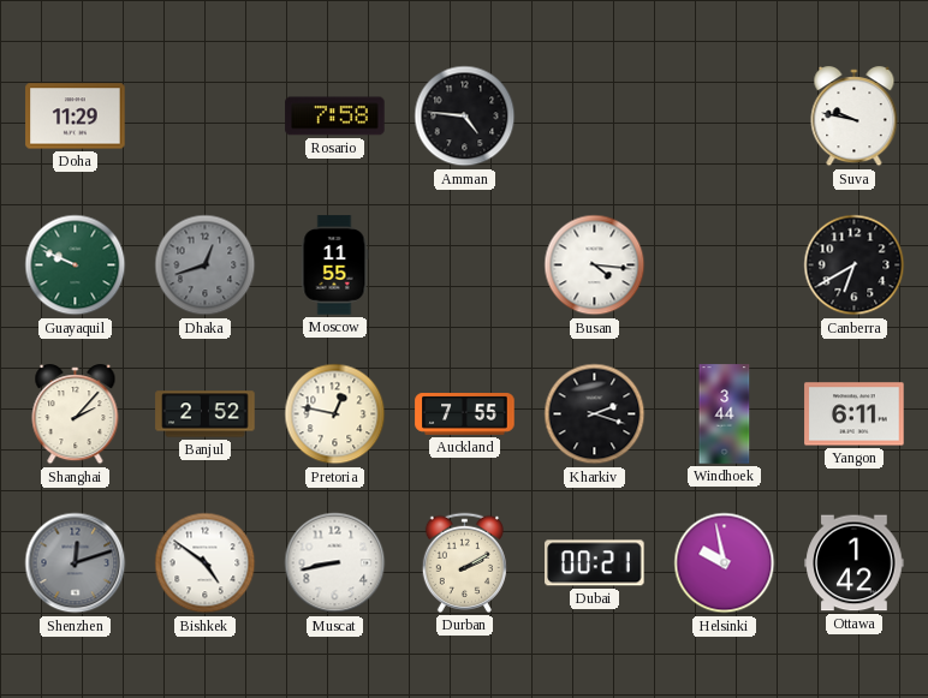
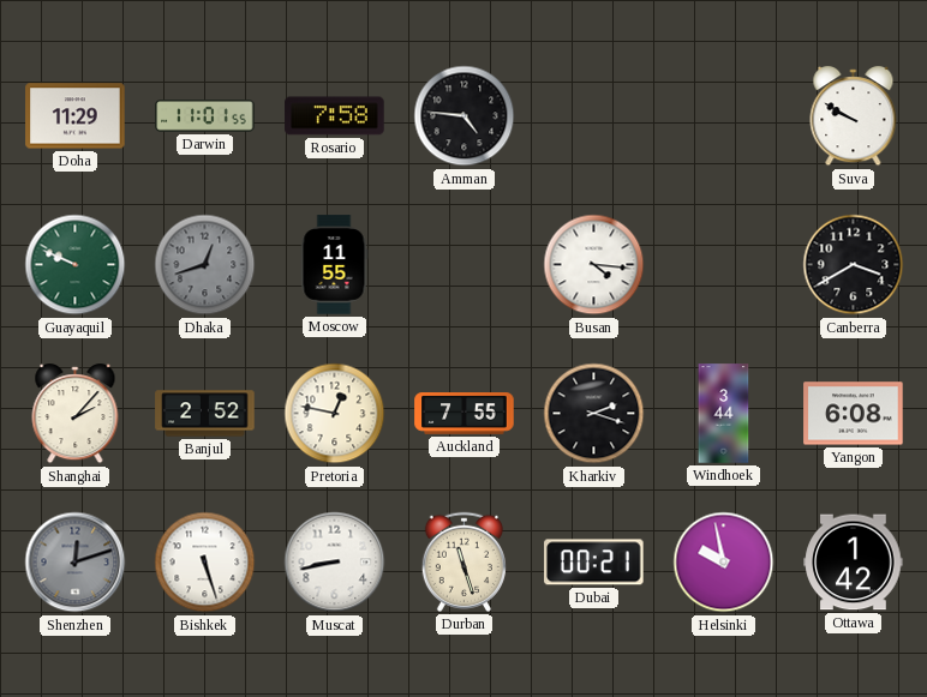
Darwin: none -> 11:01 (205, 116)
Suva: 9:47 -> 9:50 (854, 116)
Canberra: 6:40 -> 3:40 (854, 265)
Yangon: 6:11 -> 6:08 (854, 414)
Bishkek: 4:51 -> 5:27 (205, 563)
Durban: 2:10 -> 11:27 (463, 561)
